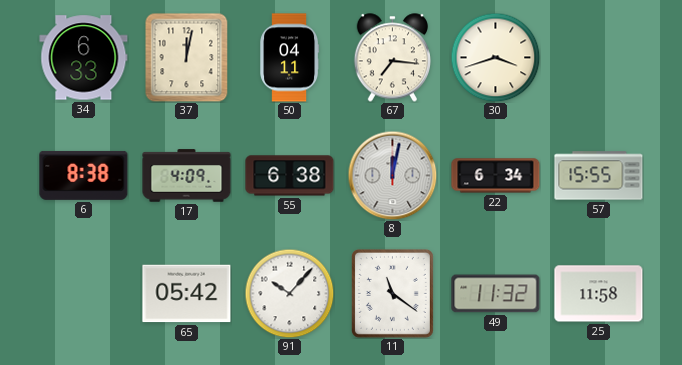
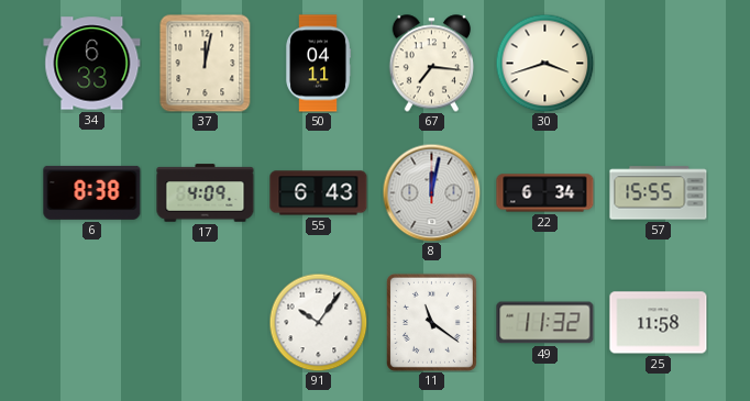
55: 6:38 -> 6:43 (319, 193)
65: 05:42 -> none (187, 294)
91: 10:07 -> 10:06 (318, 322)
